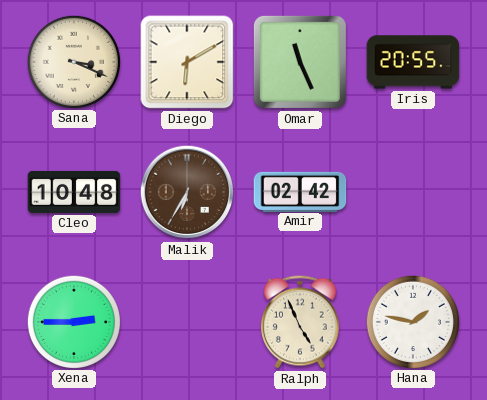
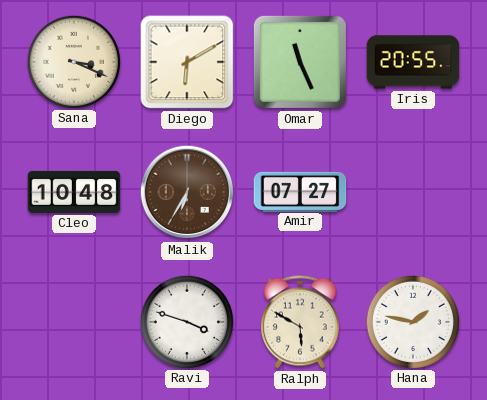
Amir: 02:42 -> 07:27 (300, 191)
Xena: 2:45 -> none (73, 321)
Ravi: none -> 3:48 (186, 321)
Ralph: 4:56 -> 5:50 (300, 322)
